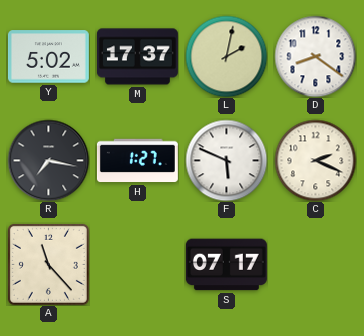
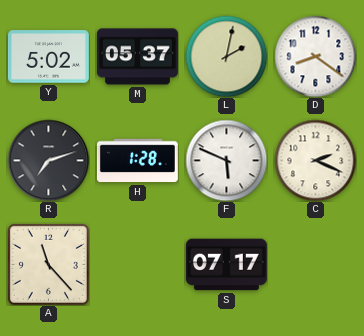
M: 17:37 -> 05:37 (137, 57)
R: 7:17 -> 7:12 (48, 160)
H: 1:27 -> 1:28 (137, 161)
